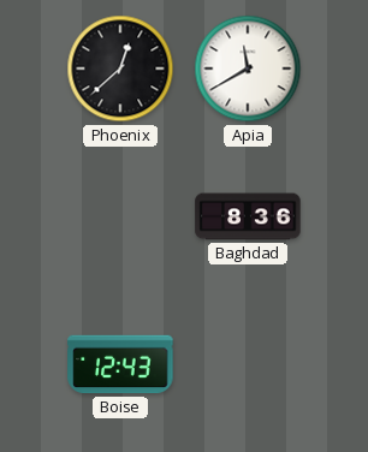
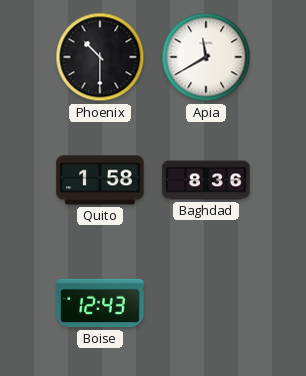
Phoenix: 12:38 -> 10:30 (100, 57)
Quito: none -> 1:58 (100, 180)
